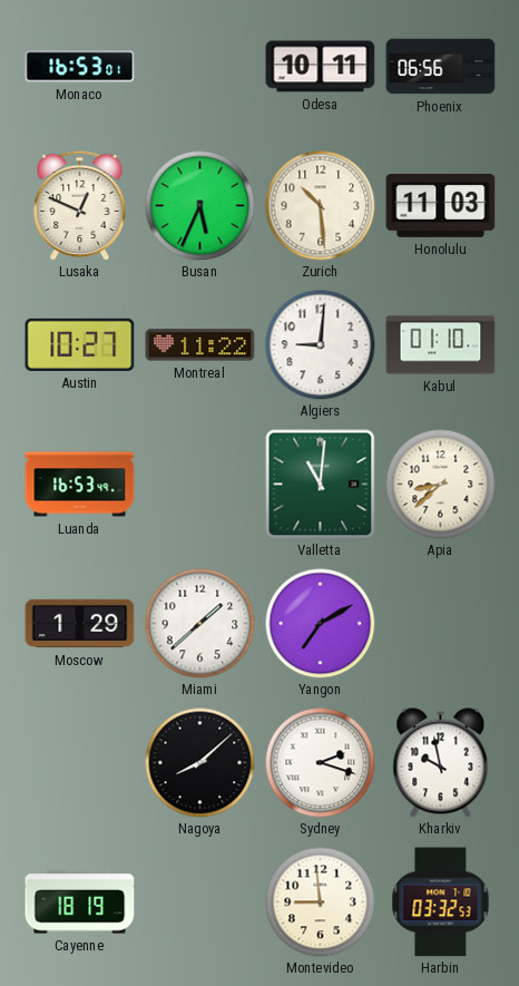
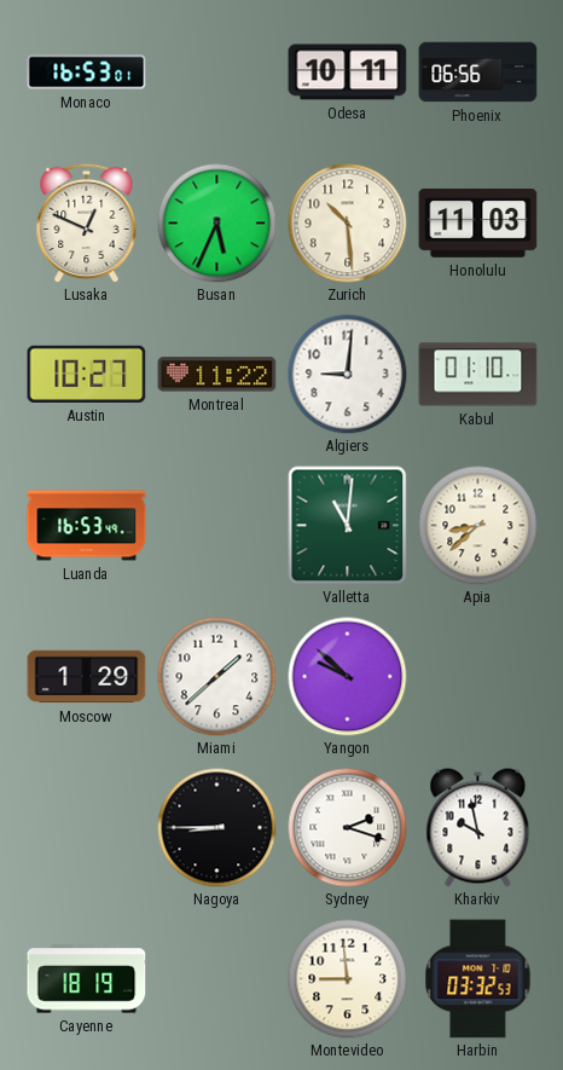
Yangon: 7:10 -> 9:52 (348, 677)
Nagoya: 8:08 -> 8:45 (217, 828)
